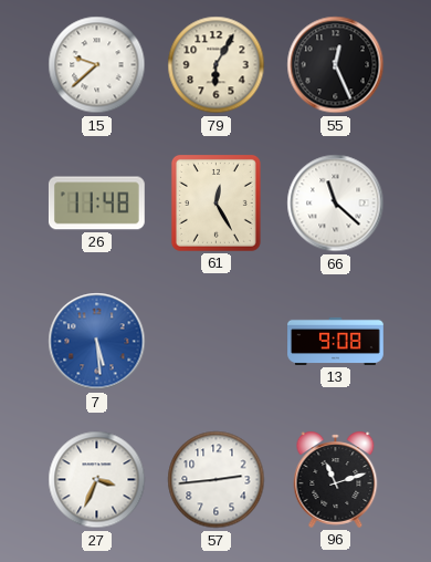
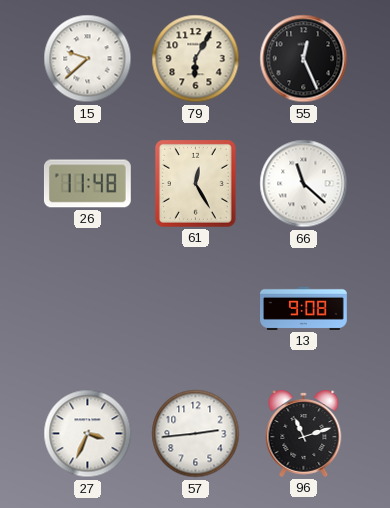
7: 5:29 -> none (97, 342)
